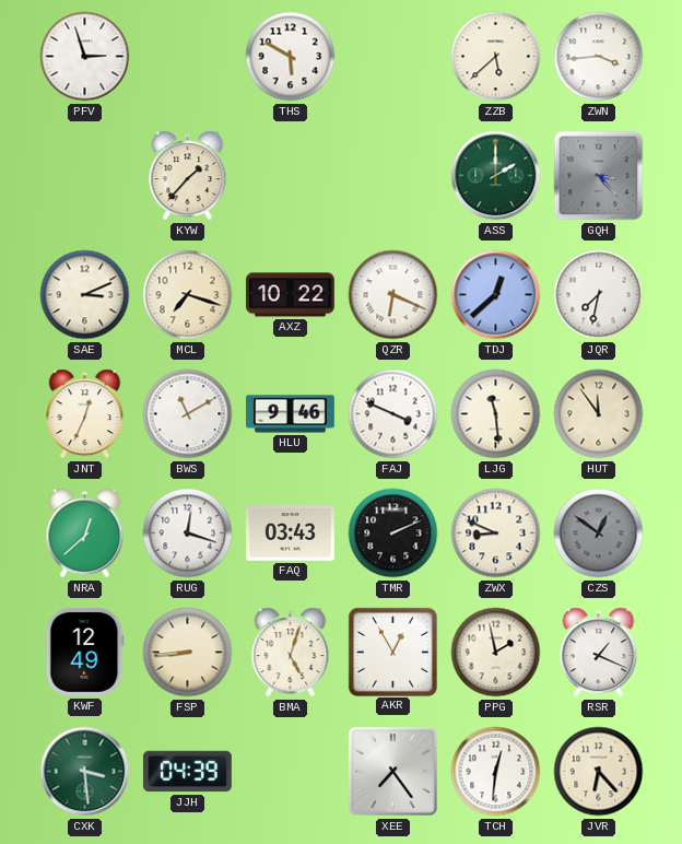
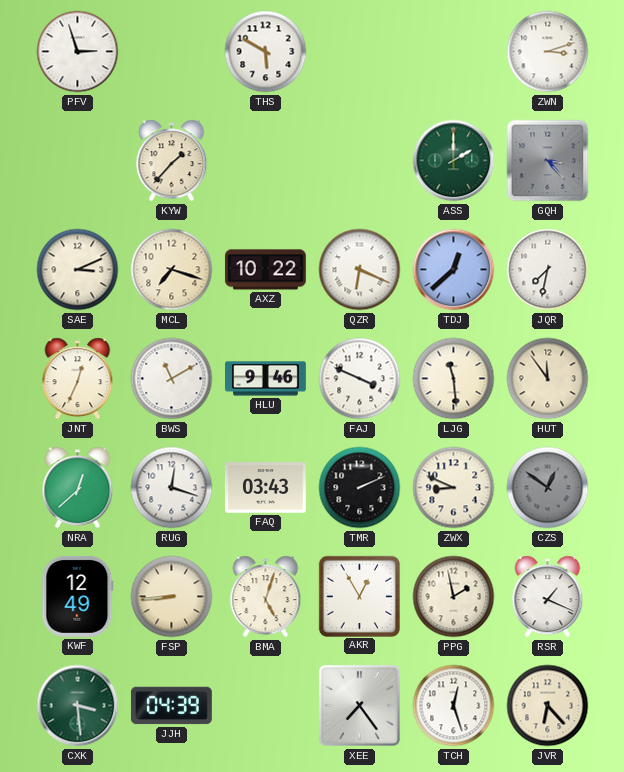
ZZB: 5:38 -> none (496, 57)
ZWN: 3:44 -> 3:12 (548, 52)
TCH: 12:31 -> 12:27 (454, 706)
